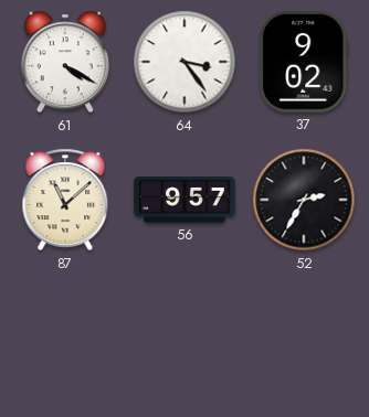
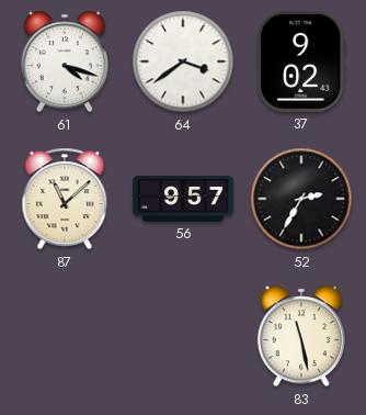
61: 4:20 -> 4:18 (65, 61)
64: 3:24 -> 3:39 (183, 61)
83: none -> 11:28 (301, 336)
